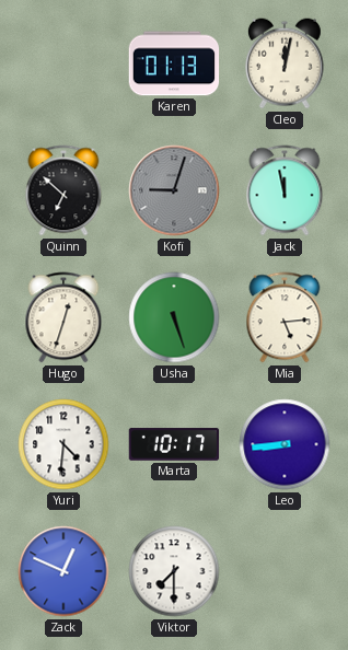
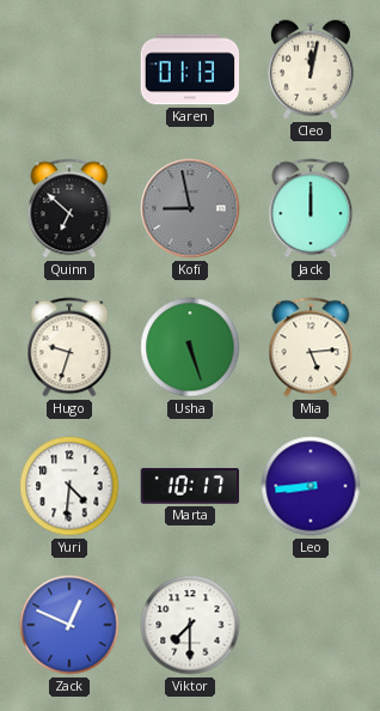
Kofi: 9:03 -> 8:58 (190, 208)
Jack: 11:58 -> 12:00 (311, 208)
Hugo: 12:33 -> 9:33 (69, 347)
